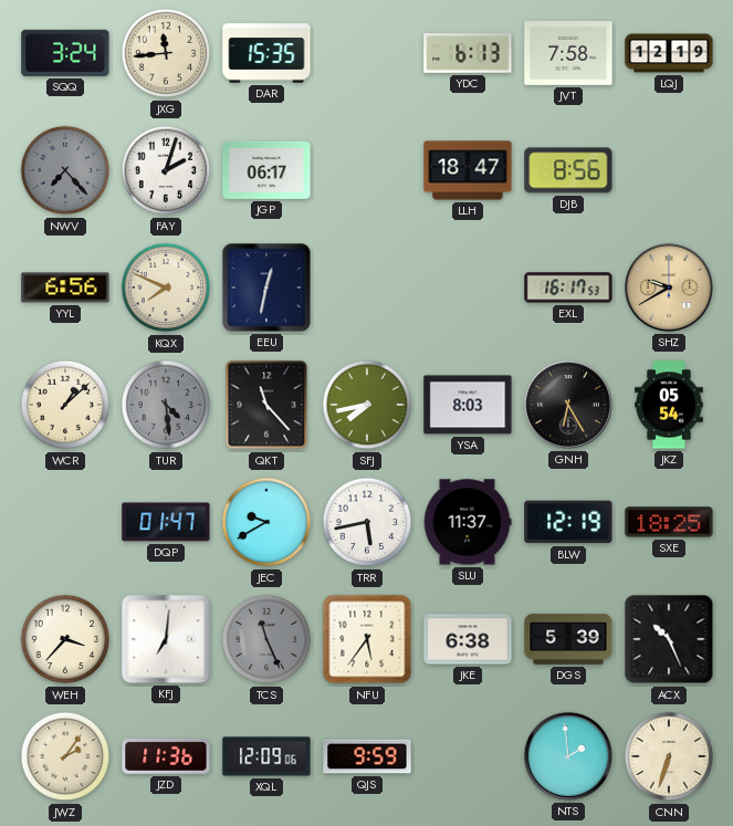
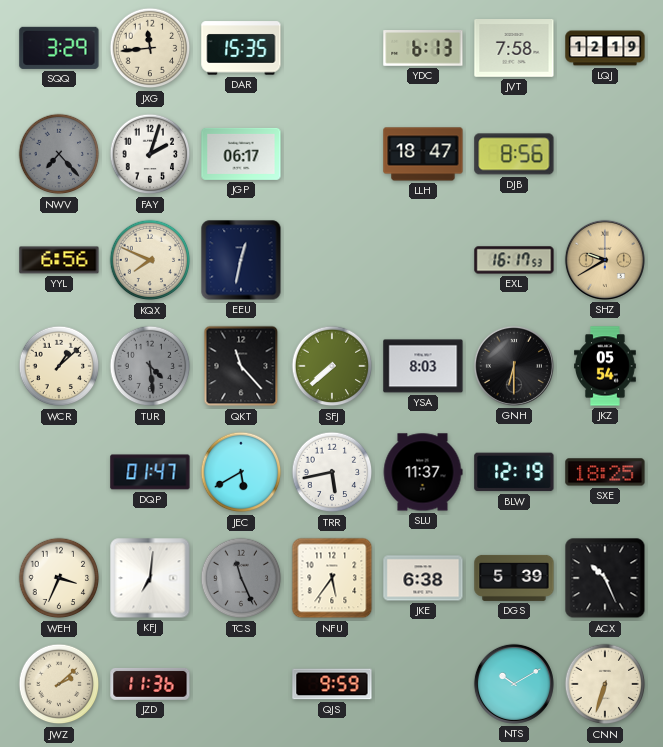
SQQ: 3:24 -> 3:29 (59, 48)
SFJ: 7:43 -> 7:38 (332, 366)
GNH: 6:25 -> 6:30 (514, 366)
JEC: 9:40 -> 5:40 (241, 472)
WEH: 3:37 -> 3:34 (59, 578)
JWZ: 2:06 -> 2:08 (59, 684)
XQL: 12:09 -> none (266, 756)
NTS: 1:59 -> 10:10 (514, 684)
